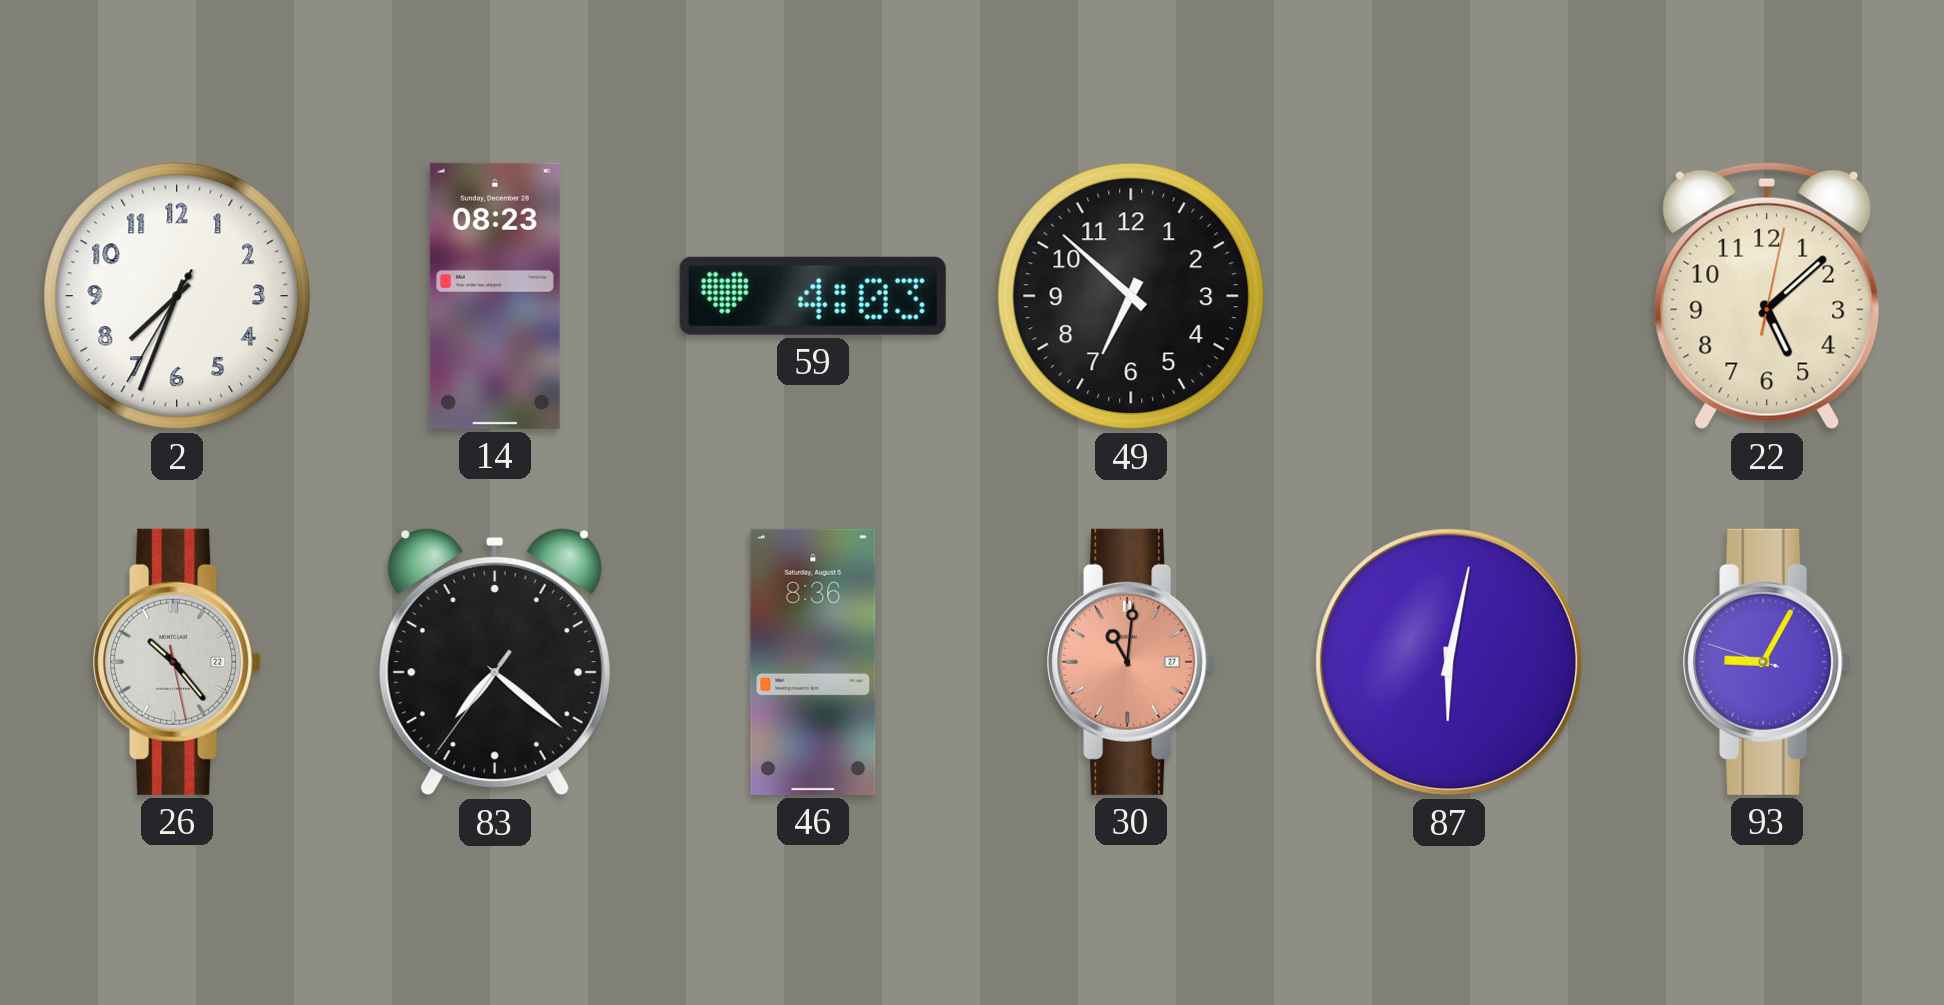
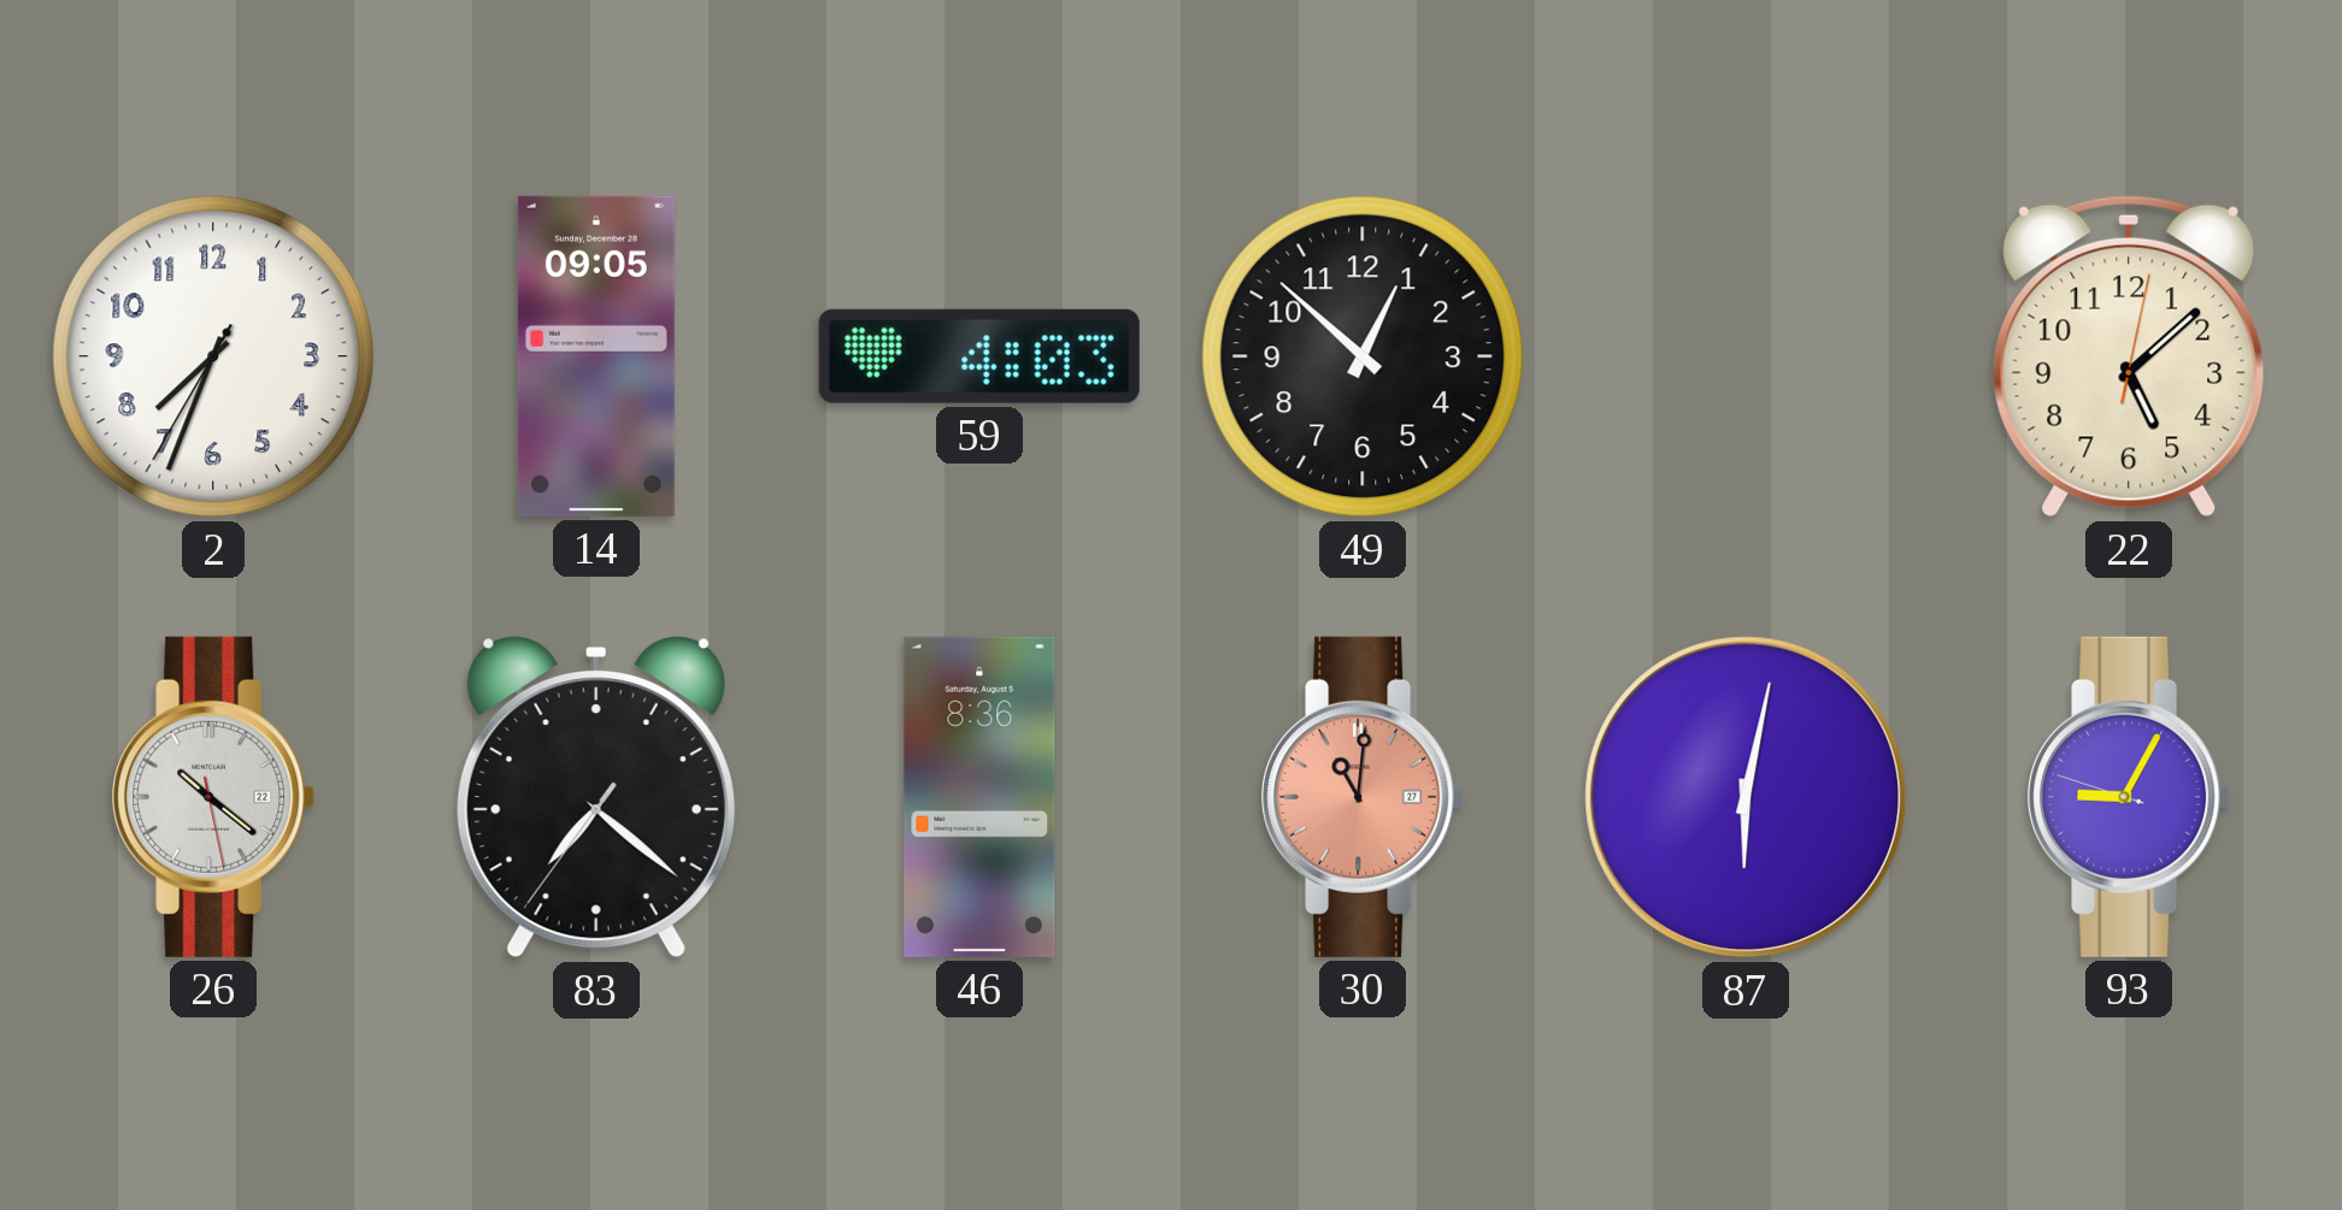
14: 08:23 -> 09:05 (596, 356)
49: 6:52 -> 12:52 (1363, 356)
26: 10:23 -> 10:21 (213, 797)
